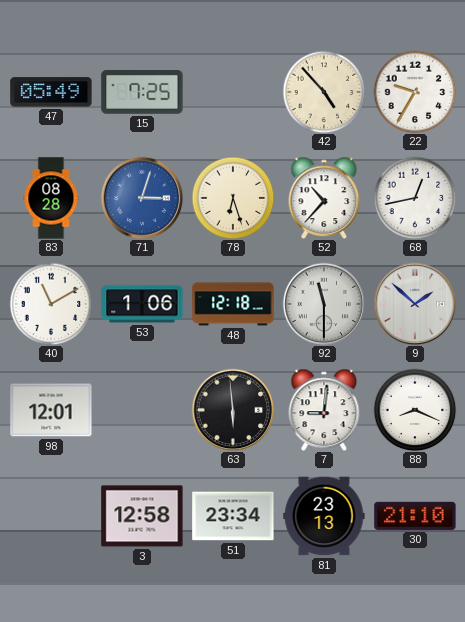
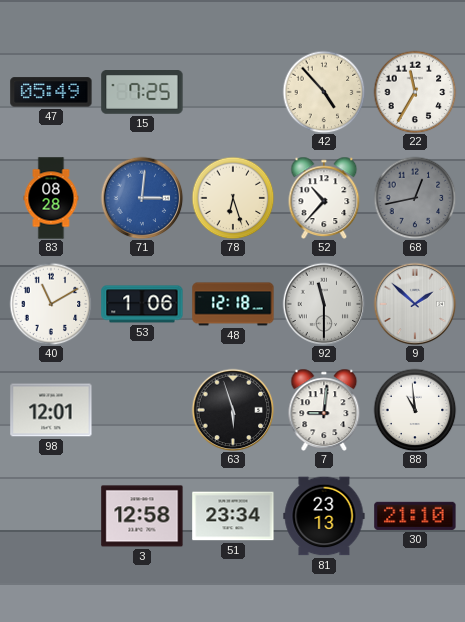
22: 9:35 -> 11:35 (415, 92)
71: 3:03 -> 3:01 (142, 198)
68 dial: white -> grey (415, 198)
63: 5:59 -> 5:57 (233, 410)
88: 8:19 -> 10:59 (415, 410)
